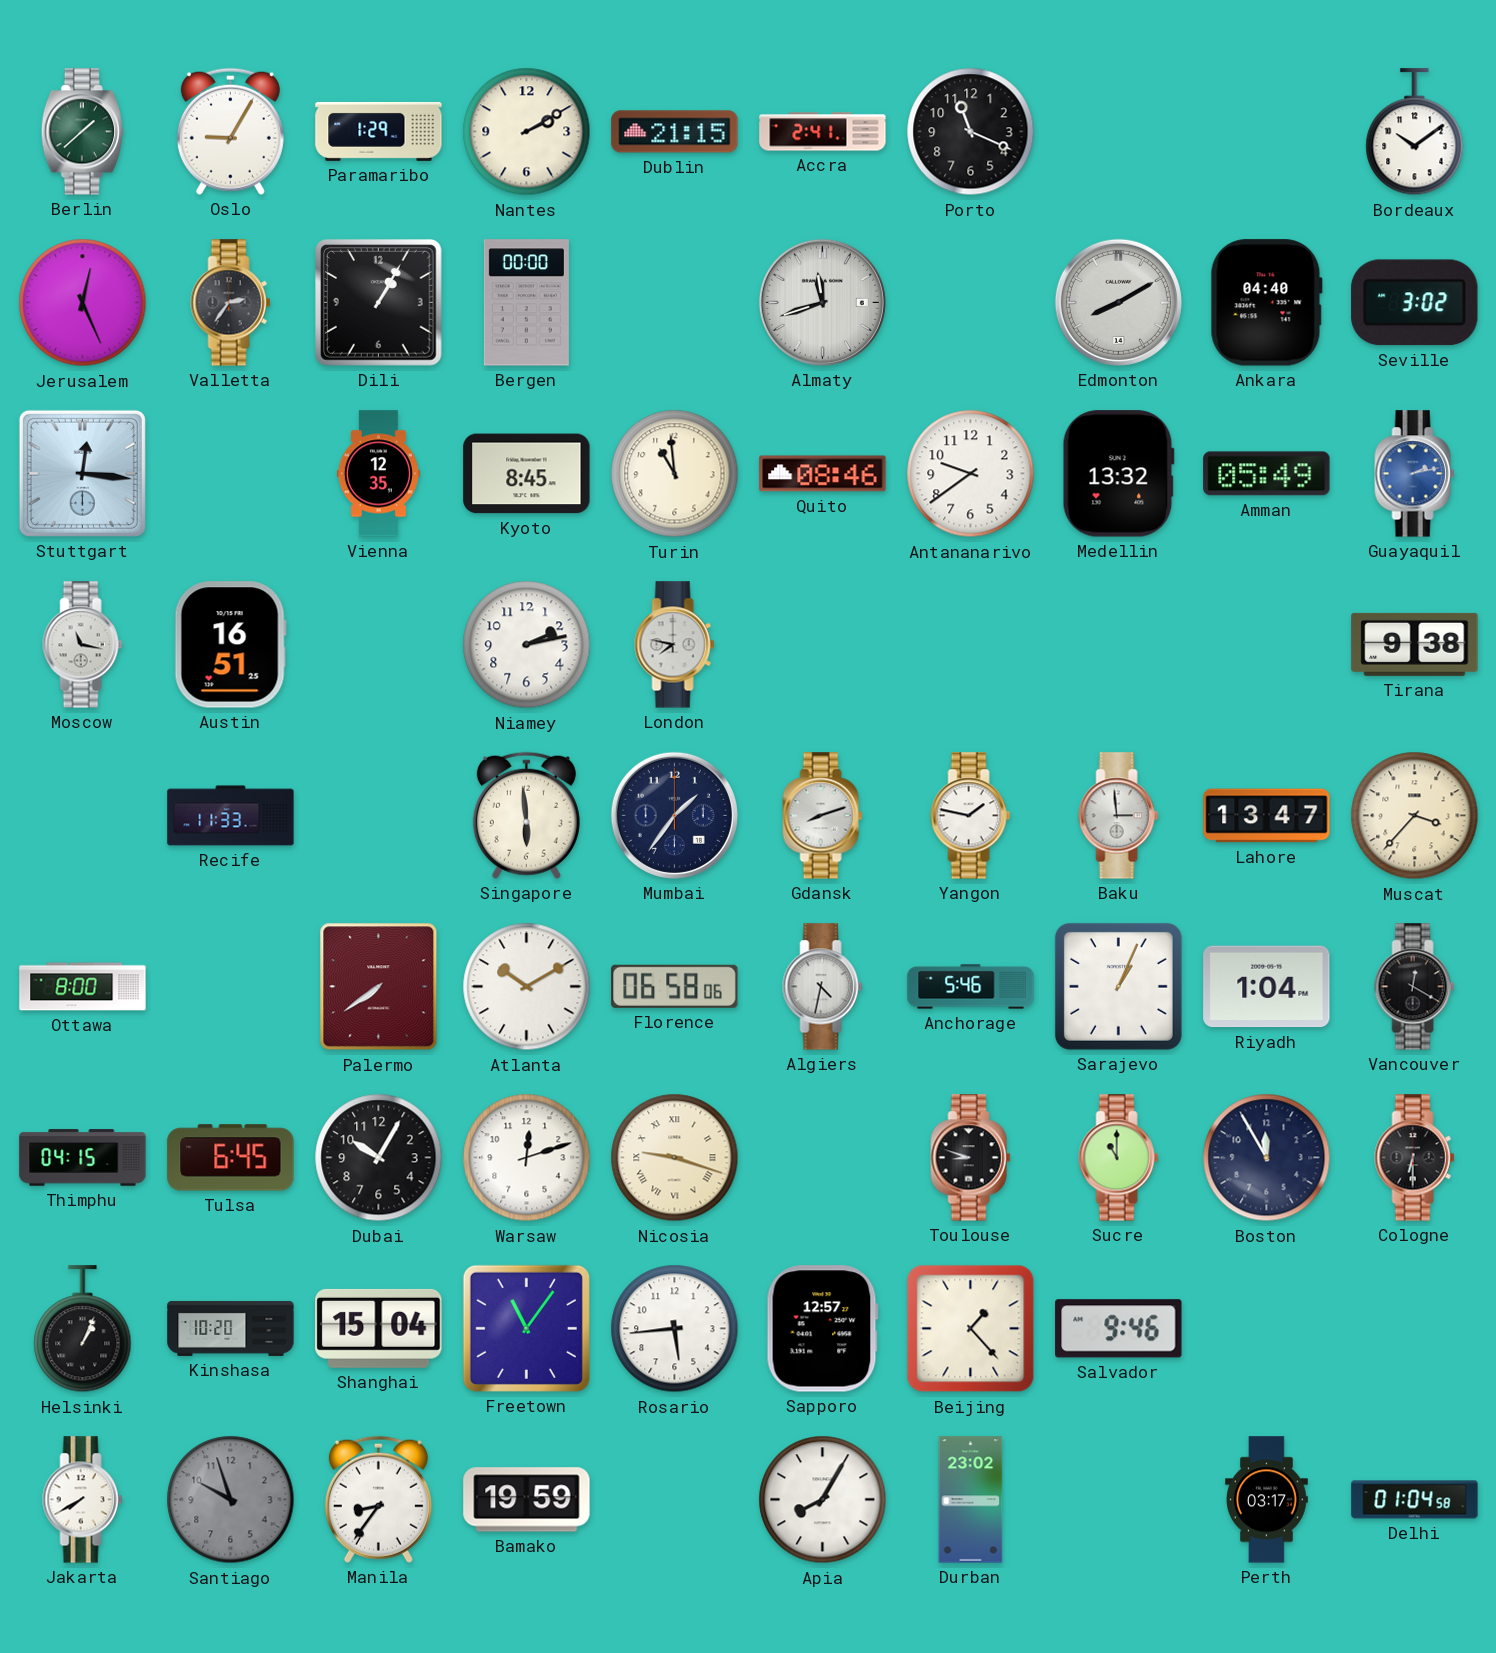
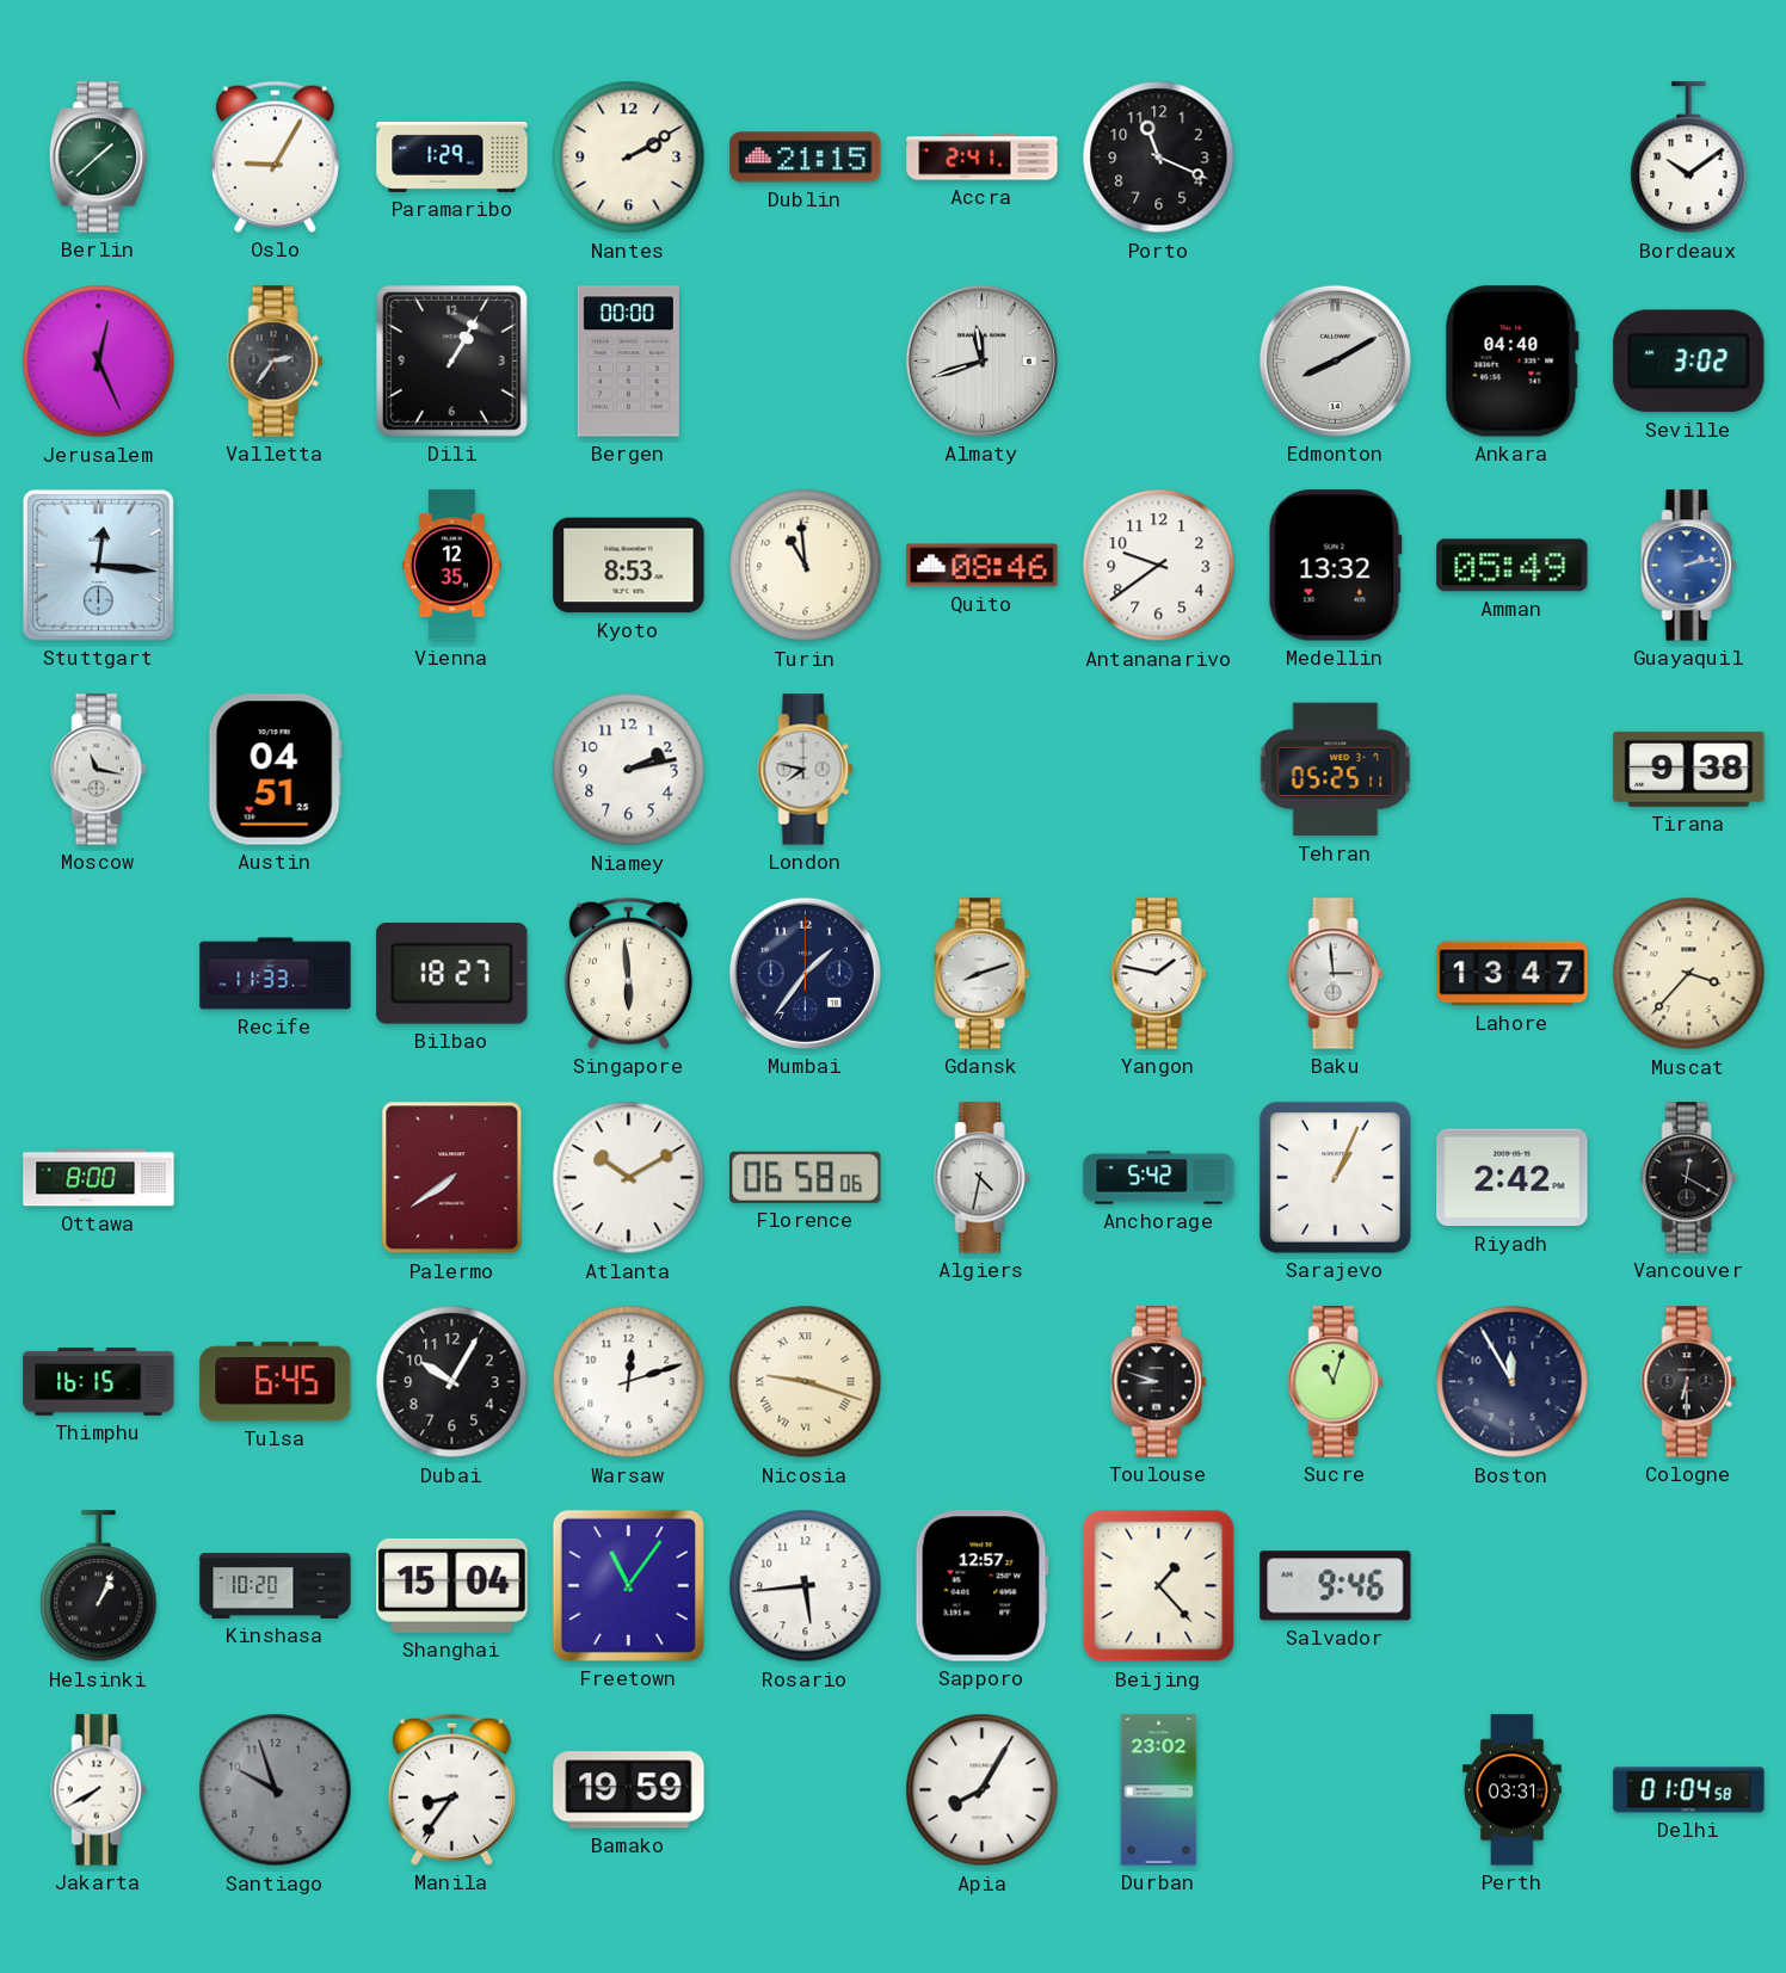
Kyoto: 8:45 -> 8:53 (629, 566)
Austin: 16:51 -> 04:51 (275, 770)
Tehran: none -> 05:25 (1336, 770)
Bilbao: none -> 18:27 (452, 974)
Anchorage: 5:46 -> 5:42 (1159, 1178)
Riyadh: 1:04 -> 2:42 (1513, 1178)
Thimphu: 04:15 -> 16:15 (99, 1382)
Sucre: 11:00 -> 11:03 (1336, 1382)
Perth: 03:17 -> 03:31 (1513, 1790)
